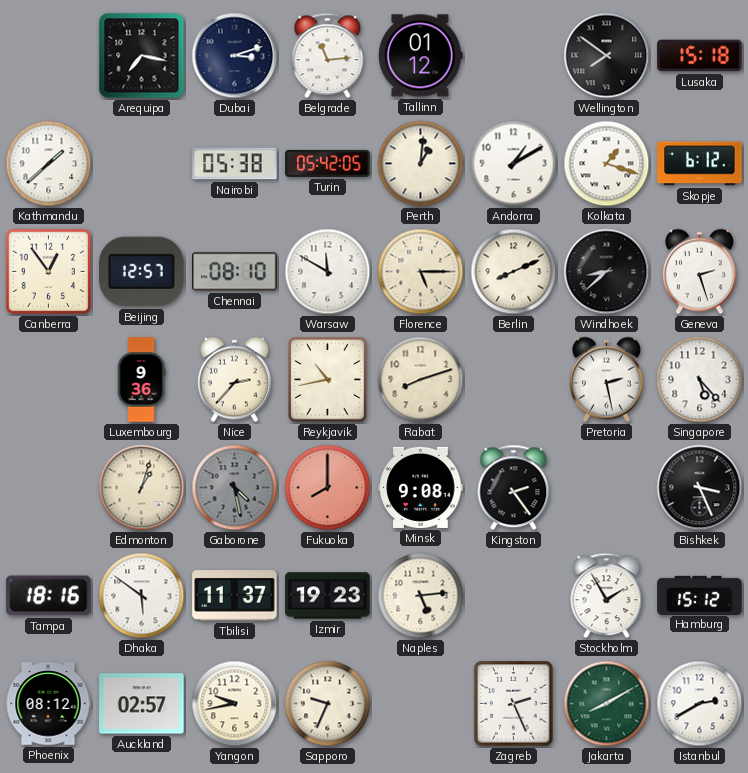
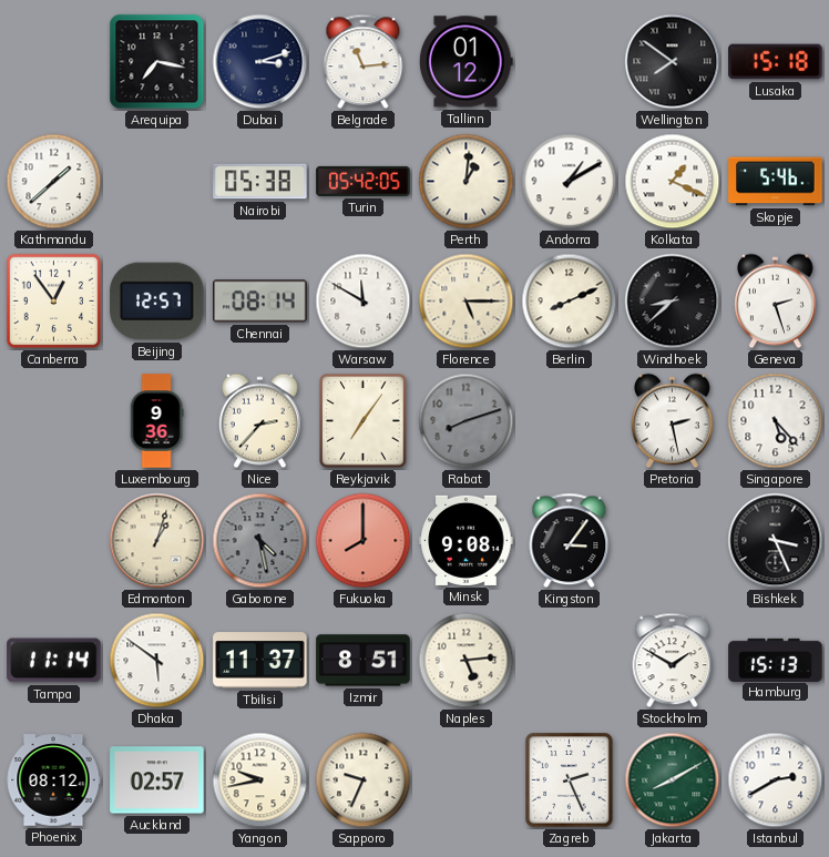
Kolkata: 1:18 -> 1:19 (673, 182)
Skopje: 6:12 -> 5:46 (776, 182)
Chennai: 08:10 -> 08:14 (260, 302)
Reykjavik: 10:43 -> 7:06 (364, 421)
Rabat dial: cream -> grey (467, 421)
Kingston: 2:24 -> 3:06 (570, 541)
Tampa: 18:16 -> 11:14 (54, 661)
Izmir: 19:23 -> 8:51 (364, 661)
Stockholm: 1:55 -> 1:50 (673, 661)
Hamburg: 15:12 -> 15:13 (776, 660)
